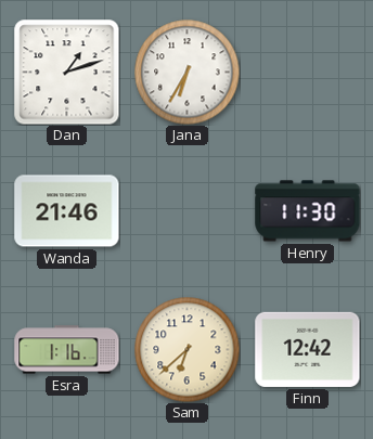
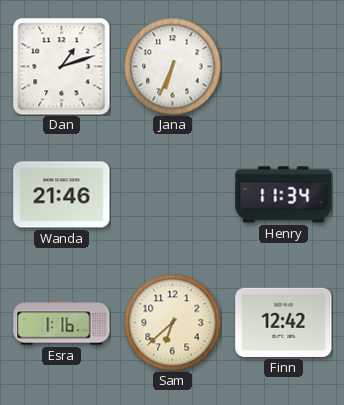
Jana: 6:35 -> 6:34 (172, 66)
Henry: 11:30 -> 11:34 (284, 195)
